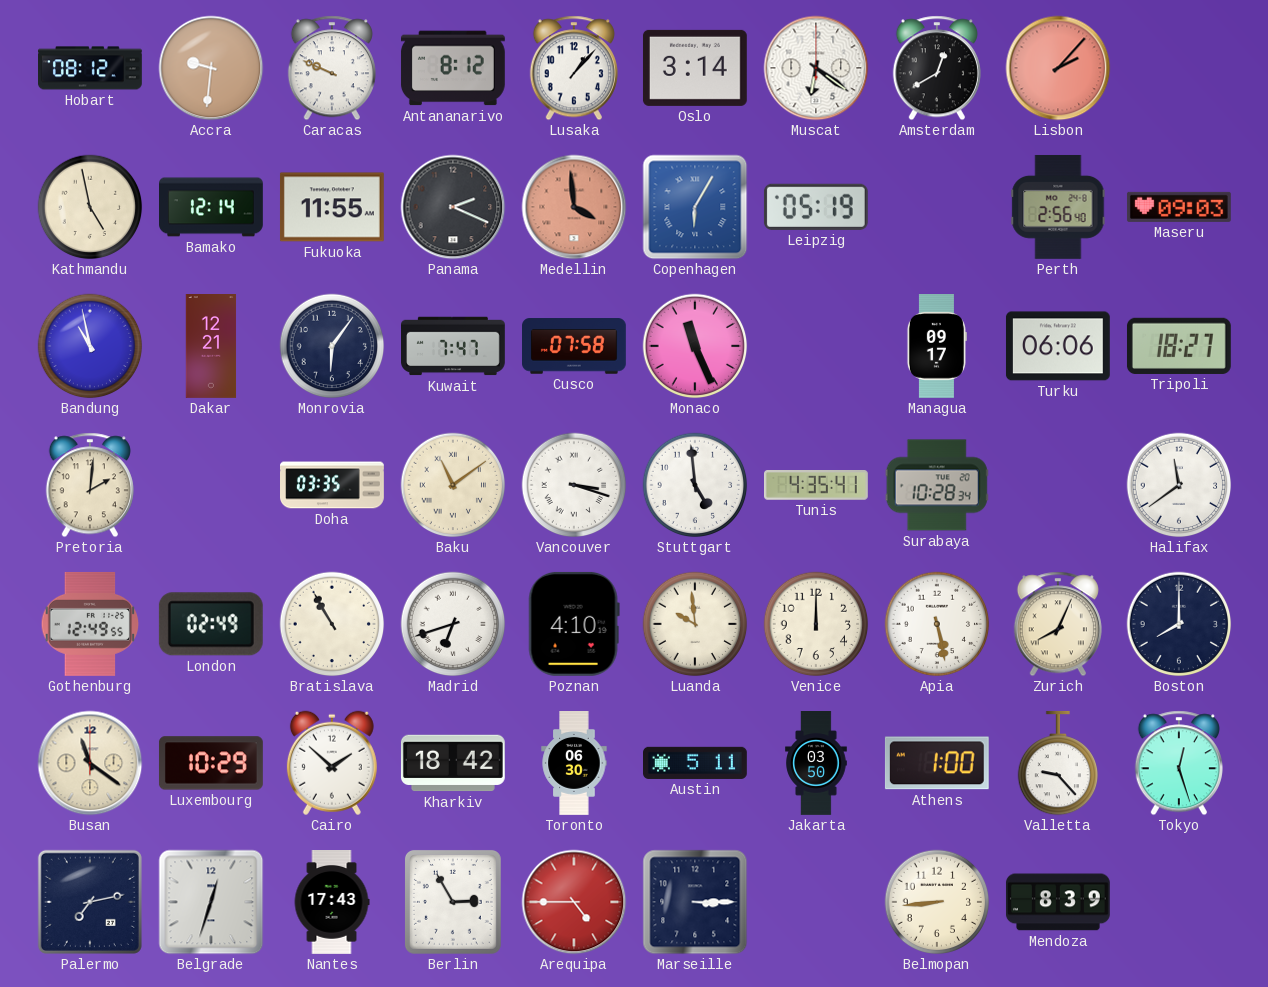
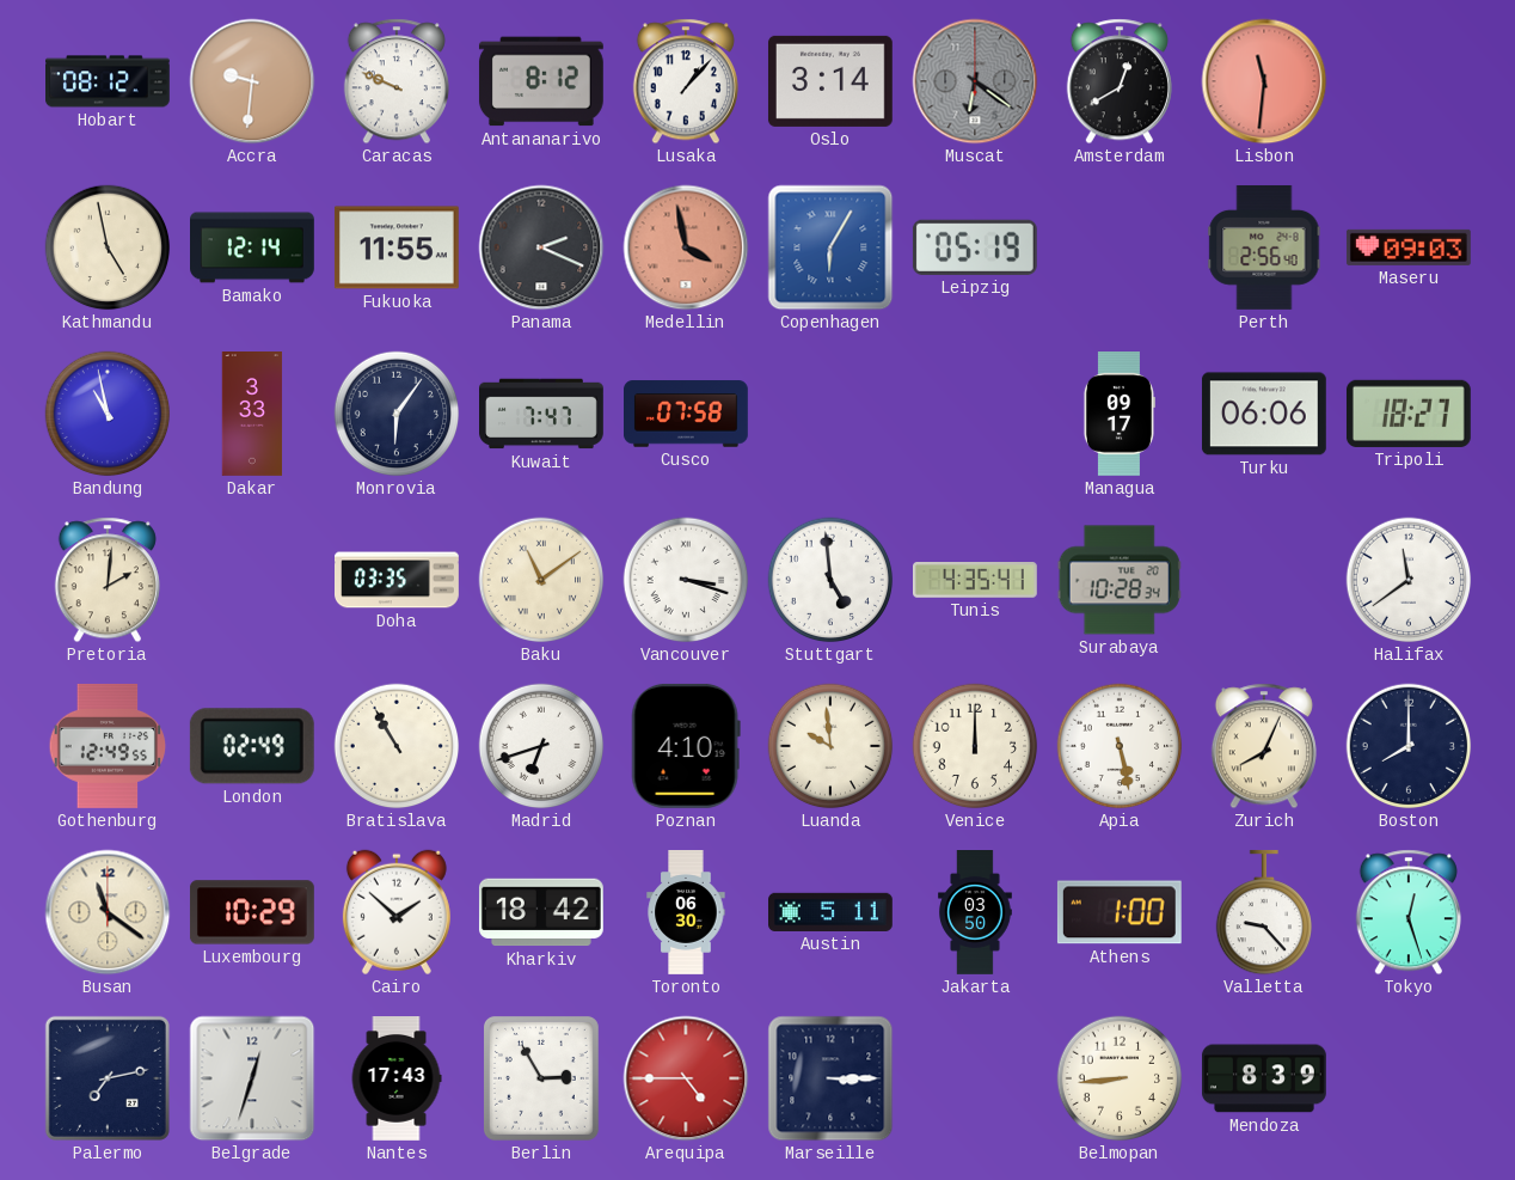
Muscat dial: white -> grey (975, 81)
Lisbon: 2:07 -> 11:31 (1264, 81)
Medellin: 3:59 -> 3:58 (686, 247)
Dakar: 12:21 -> 3:33 (252, 415)
Monaco: 11:26 -> none (695, 346)
